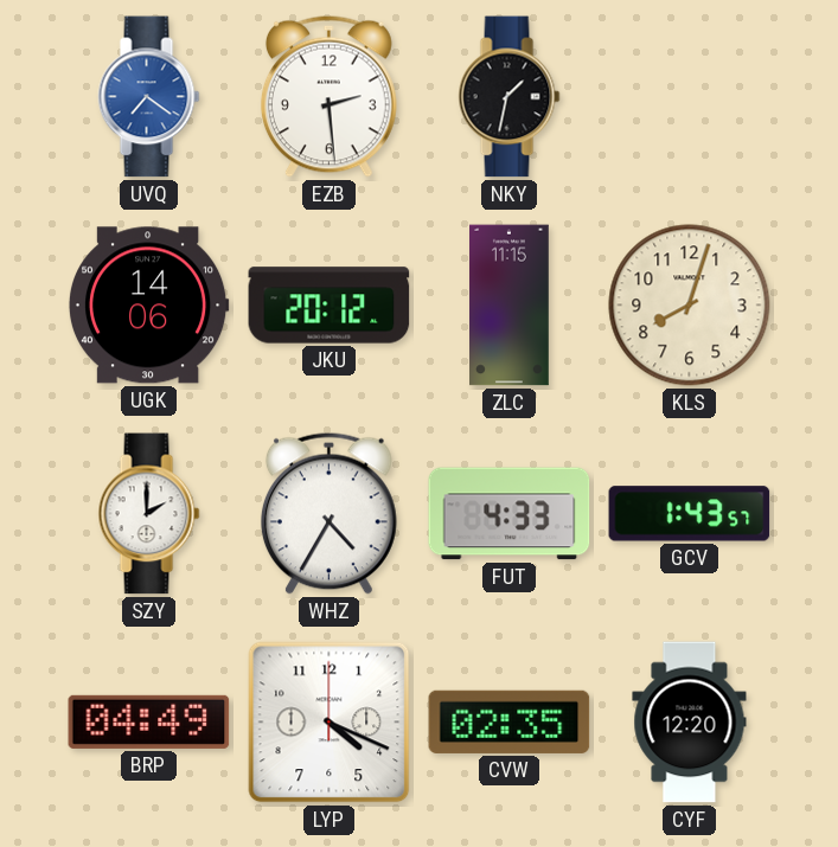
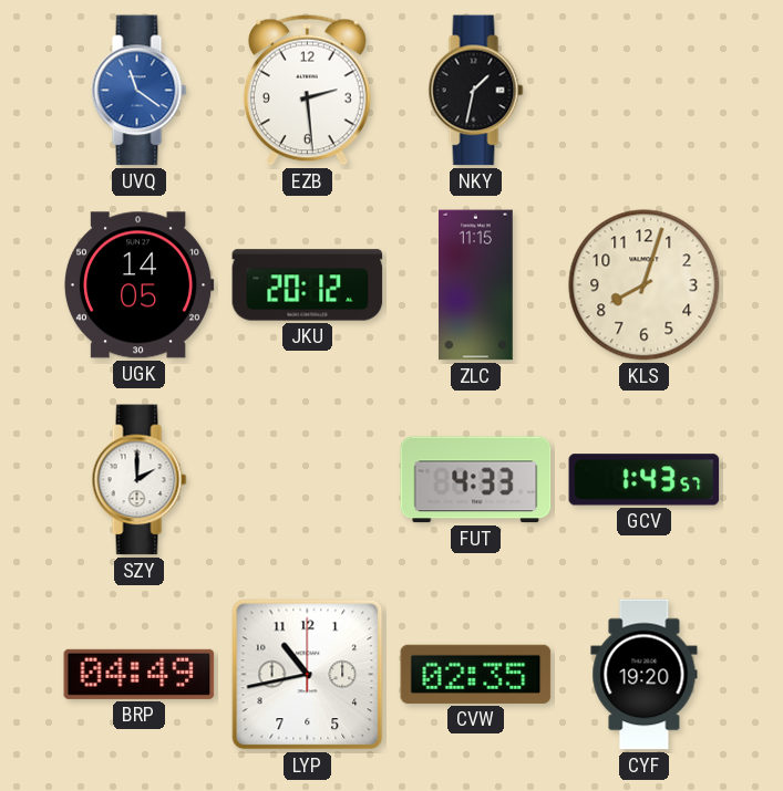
UVQ: 7:21 -> 11:21 (140, 91)
UGK: 14:06 -> 14:05 (138, 285)
WHZ: 4:35 -> none (328, 513)
LYP: 4:19 -> 10:43 (308, 675)
CYF: 12:20 -> 19:20 (645, 675)
